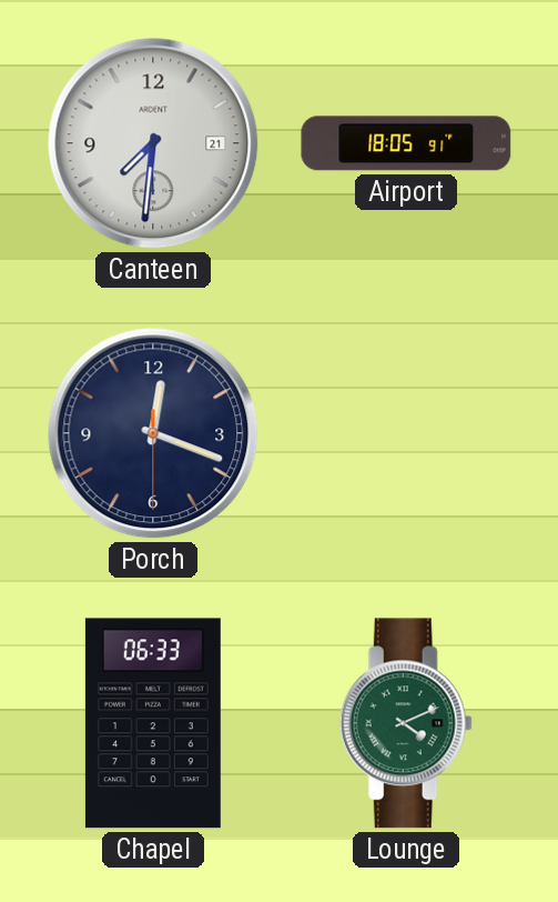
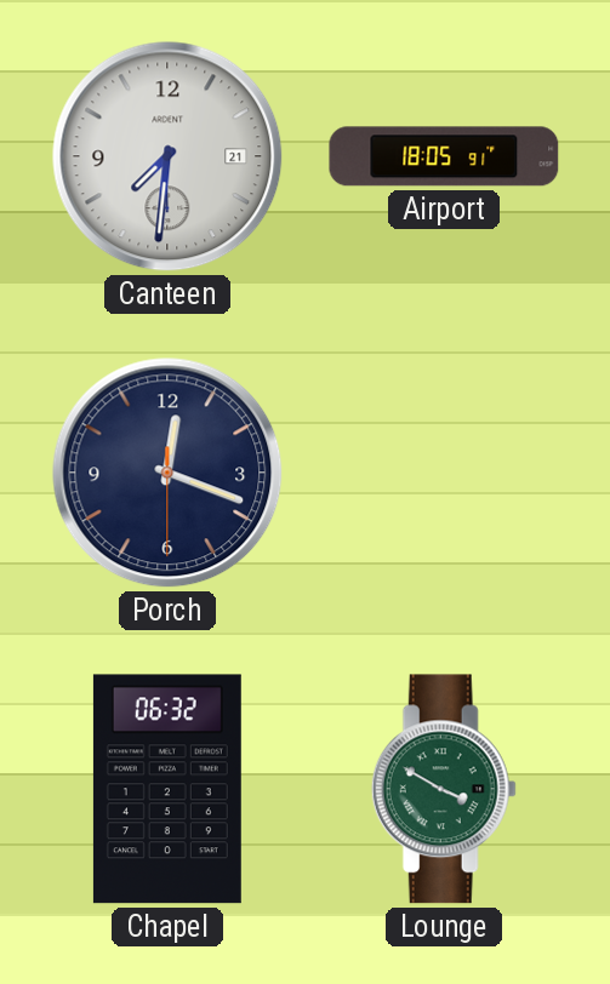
Chapel: 06:33 -> 06:32 (167, 789)
Lounge: 4:11 -> 3:50 (444, 789)
